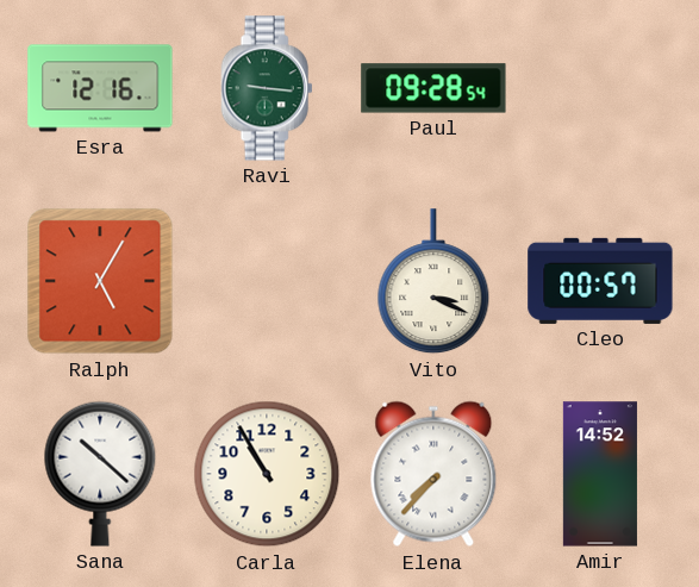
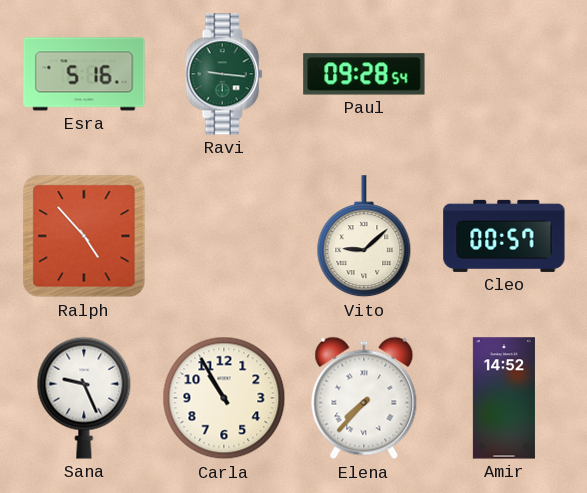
Esra: 12:16 -> 5:16 (84, 74)
Ralph: 5:05 -> 4:53 (84, 236)
Vito: 3:19 -> 9:08 (364, 237)
Sana: 10:22 -> 9:26 (84, 398)
